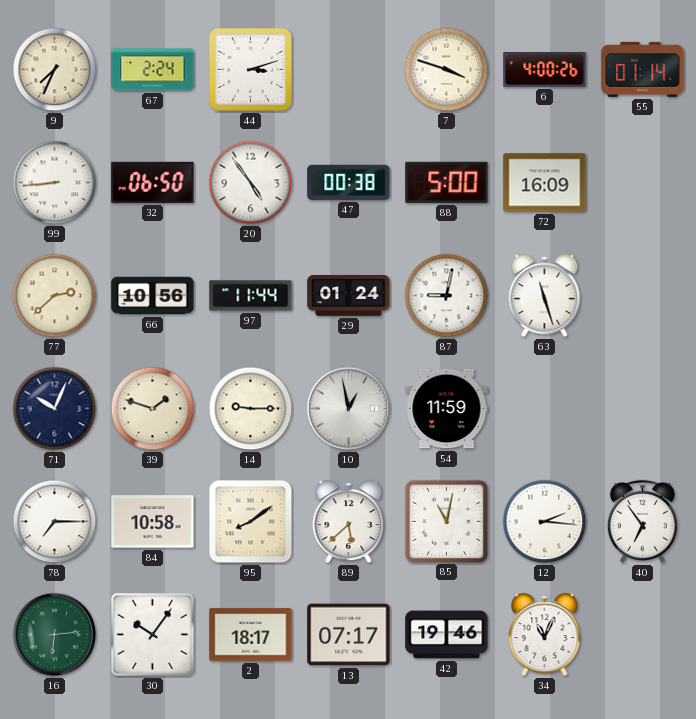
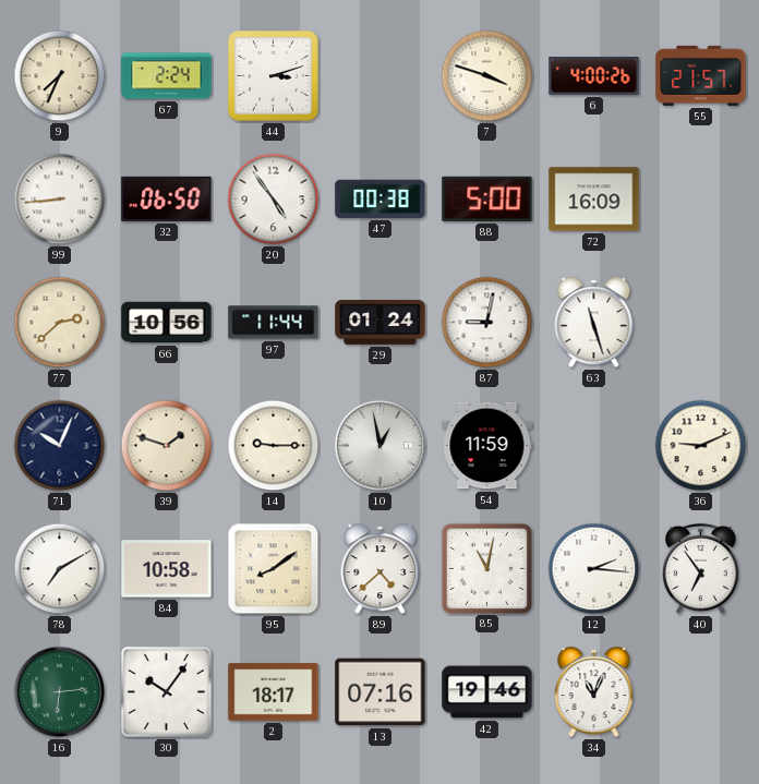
55: 01:14 -> 21:57 (701, 75)
36: none -> 9:11 (701, 446)
78: 7:15 -> 7:10 (60, 569)
89: 5:38 -> 4:38 (381, 569)
13: 07:17 -> 07:16 (381, 692)
